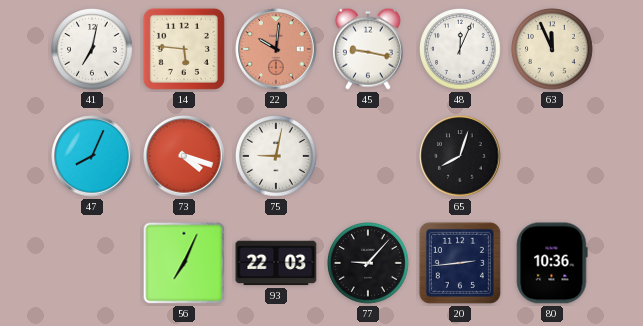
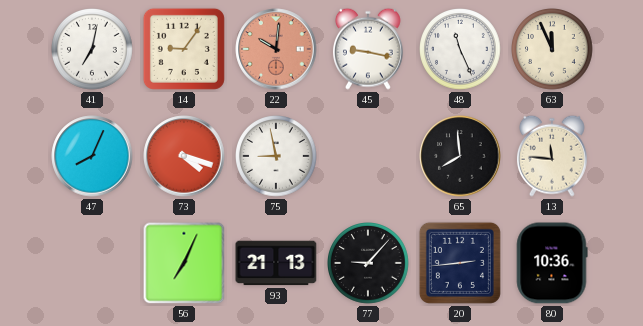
14: 5:46 -> 9:06 (184, 49)
48: 12:04 -> 11:26 (461, 50)
75: 9:02 -> 8:58 (277, 157)
65: 8:03 -> 7:59 (460, 156)
13: none -> 11:46 (552, 156)
93: 22:03 -> 21:13 (276, 263)
